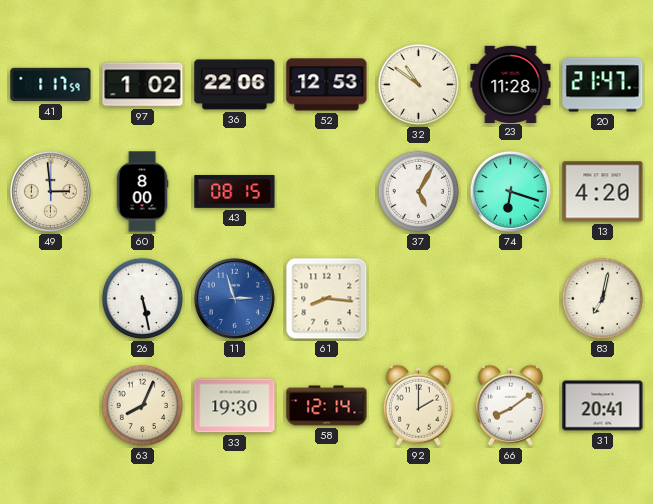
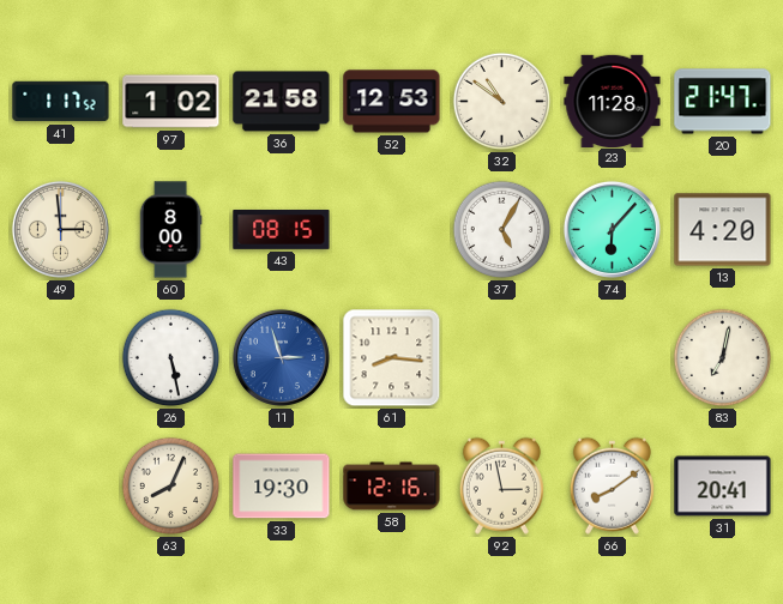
41: 1:17:59 -> 1:17:52 (61, 102)
36: 22:06 -> 21:58 (282, 102)
74: 6:18 -> 6:07 (612, 229)
58: 12:14 -> 12:16 (392, 487)
92: 2:00 -> 2:58 (501, 485)
